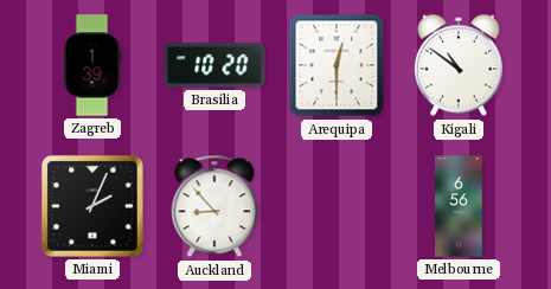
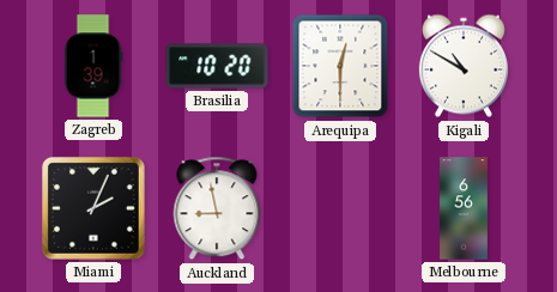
Kigali: 10:51 -> 10:50 (464, 66)
Auckland: 8:53 -> 8:58 (217, 208)
